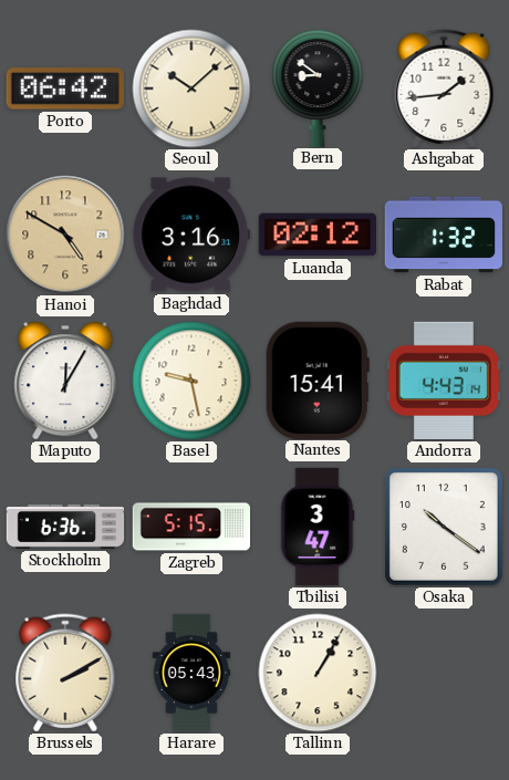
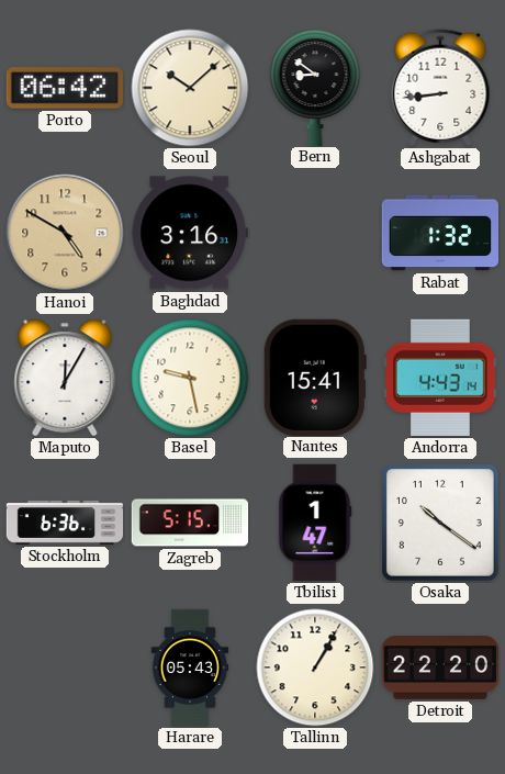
Ashgabat: 1:44 -> 8:44 (440, 88)
Luanda: 02:12 -> none (316, 235)
Tbilisi: 3:47 -> 1:47 (315, 523)
Brussels: 2:10 -> none (65, 673)
Detroit: none -> 22:20 (439, 669)
